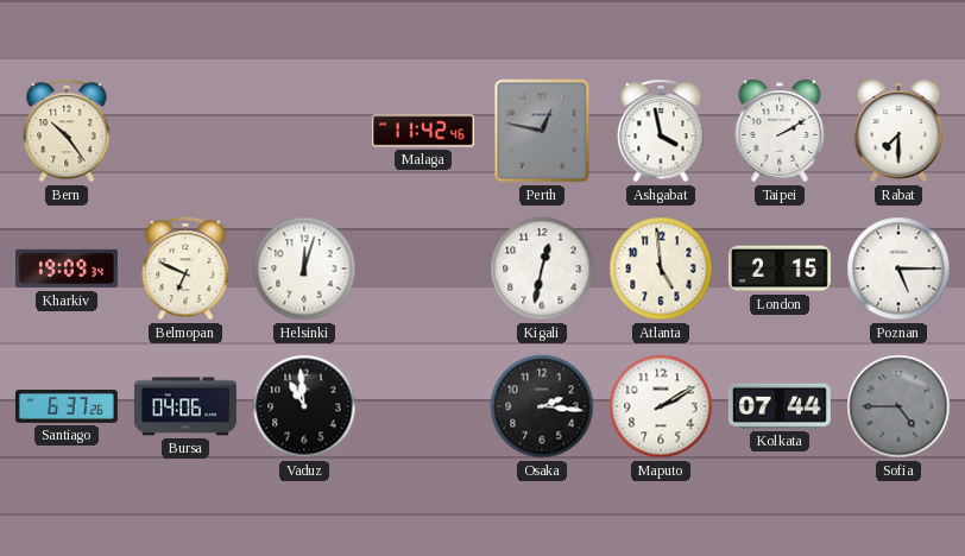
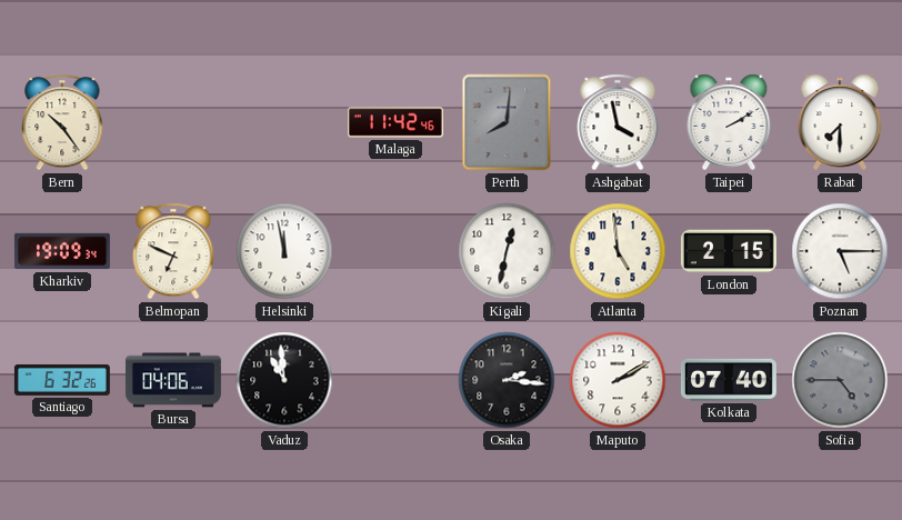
Perth: 12:47 -> 8:01 (507, 122)
Helsinki: 12:03 -> 11:58 (284, 251)
Santiago: 6:37 -> 6:32 (62, 380)
Kolkata: 07:44 -> 07:40 (729, 380)
